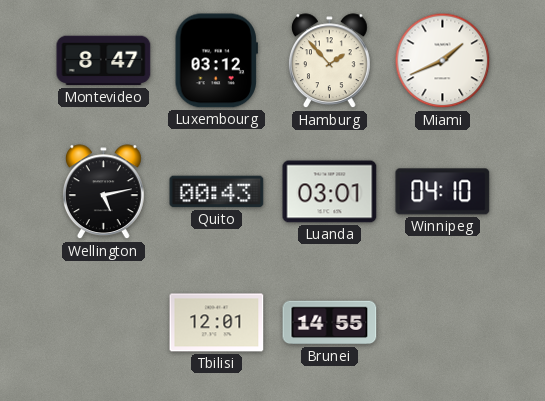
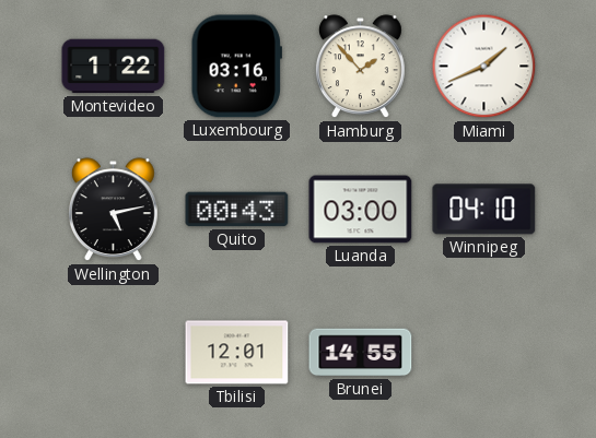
Montevideo: 8:47 -> 1:22 (114, 67)
Luxembourg: 03:12 -> 03:16 (236, 67)
Luanda: 03:01 -> 03:00 (361, 210)
